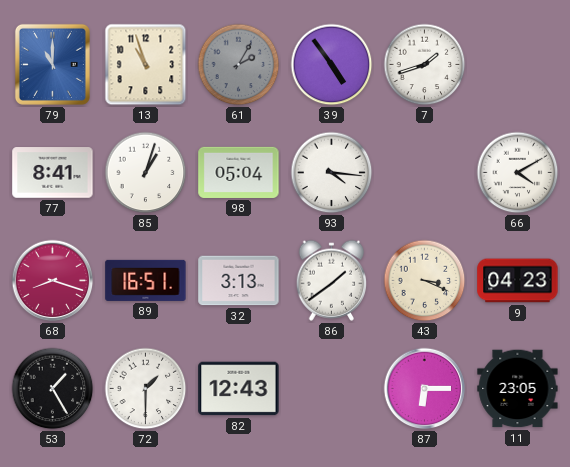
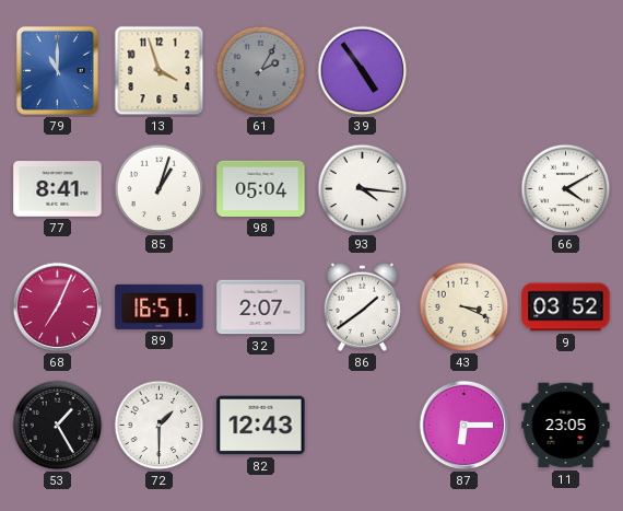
13: 10:57 -> 3:57 (160, 71)
7: 1:42 -> none (425, 65)
68: 8:18 -> 7:04 (58, 307)
32: 3:13 -> 2:07 (261, 307)
9: 04:23 -> 03:52 (566, 307)
